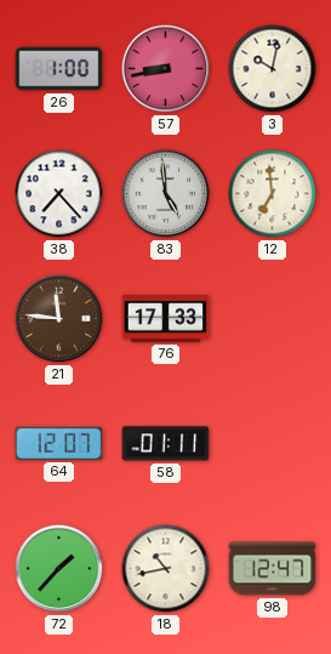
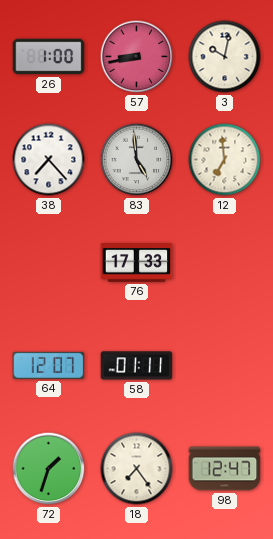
21: 11:46 -> none (59, 319)
72: 1:37 -> 1:33 (49, 469)
18: 10:43 -> 7:24 (137, 469)
